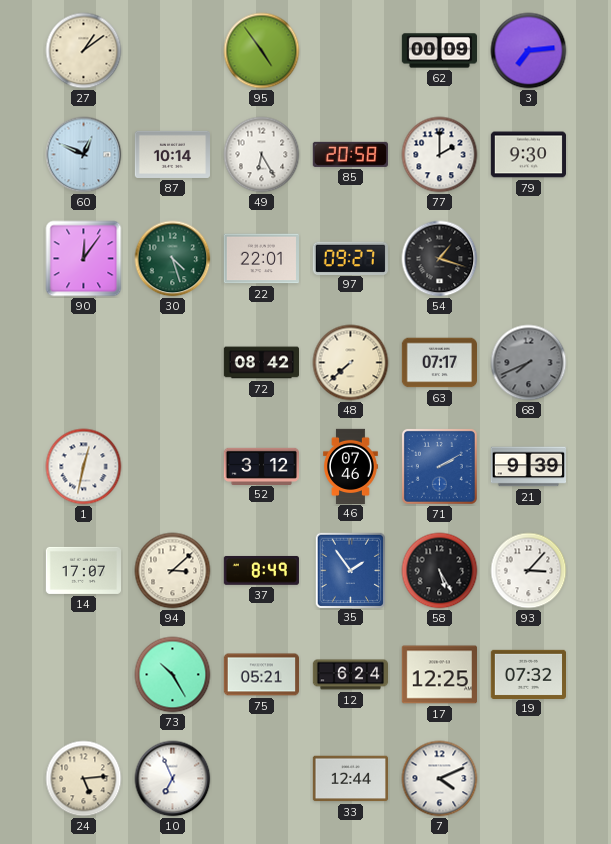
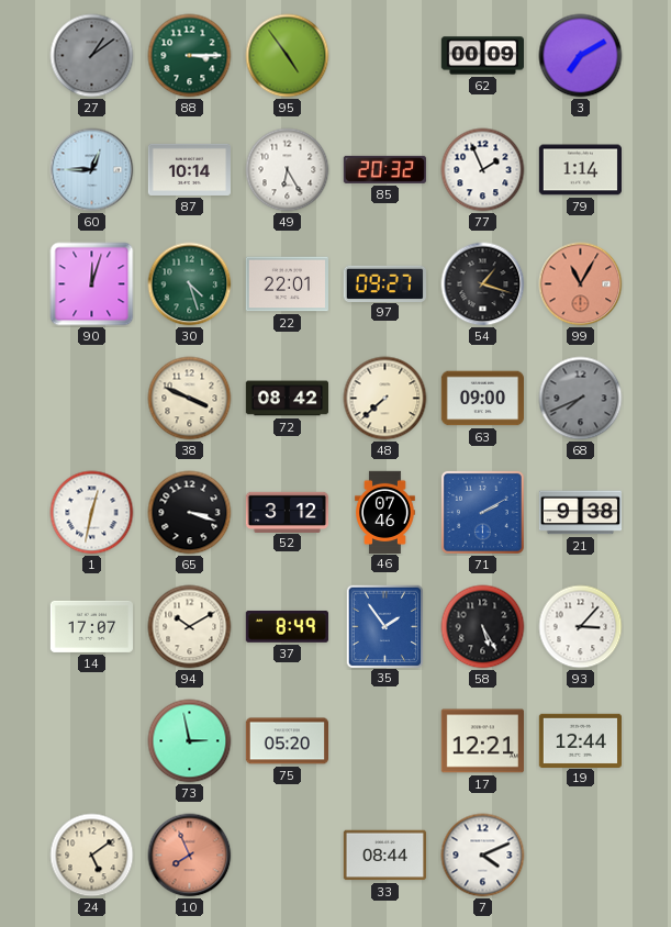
27 dial: cream -> grey (92, 56)
88: none -> 3:15 (190, 56)
3: 7:14 -> 7:10 (581, 56)
60: 12:49 -> 12:45 (92, 170)
85: 20:58 -> 20:32 (384, 169)
77: 2:00 -> 1:56 (483, 170)
79: 9:30 -> 1:14 (580, 170)
90: 12:06 -> 12:03 (92, 284)
99: none -> 11:05 (581, 284)
38: none -> 3:49 (190, 399)
63: 07:17 -> 09:00 (482, 399)
65: none -> 3:18 (190, 513)
21: 9:39 -> 9:38 (580, 513)
94: 3:08 -> 10:10 (190, 627)
73: 10:25 -> 2:58 (190, 741)
75: 05:21 -> 05:20 (287, 741)
12: 6:24 -> none (351, 675)
17: 12:25 -> 12:21 (482, 741)
19: 07:32 -> 12:44 (580, 740)
24: 5:14 -> 5:09 (92, 856)
10: 6:56 -> 7:56 (190, 856)
10 dial: white -> salmon (190, 856)
33: 12:44 -> 08:44 (384, 856)
